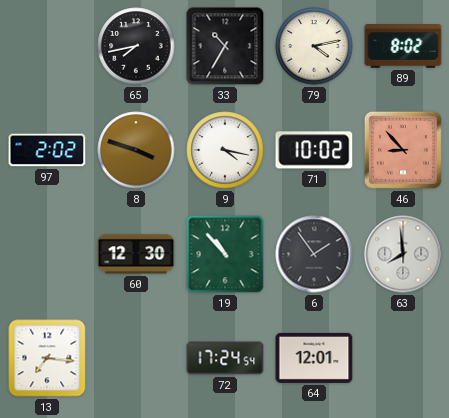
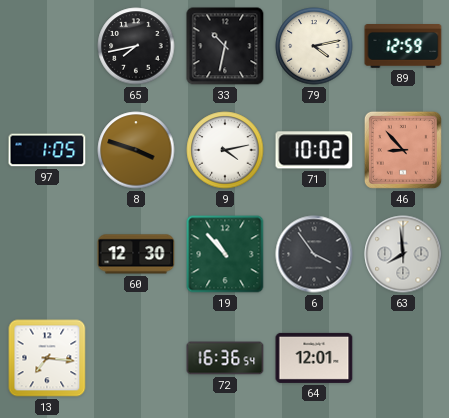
33: 10:35 -> 10:32 (225, 46)
89: 8:02 -> 12:59 (403, 47)
97: 2:02 -> 1:05 (47, 150)
9: 4:17 -> 4:13 (225, 150)
6: 1:54 -> 3:54 (314, 254)
72: 17:24 -> 16:36 (225, 358)
